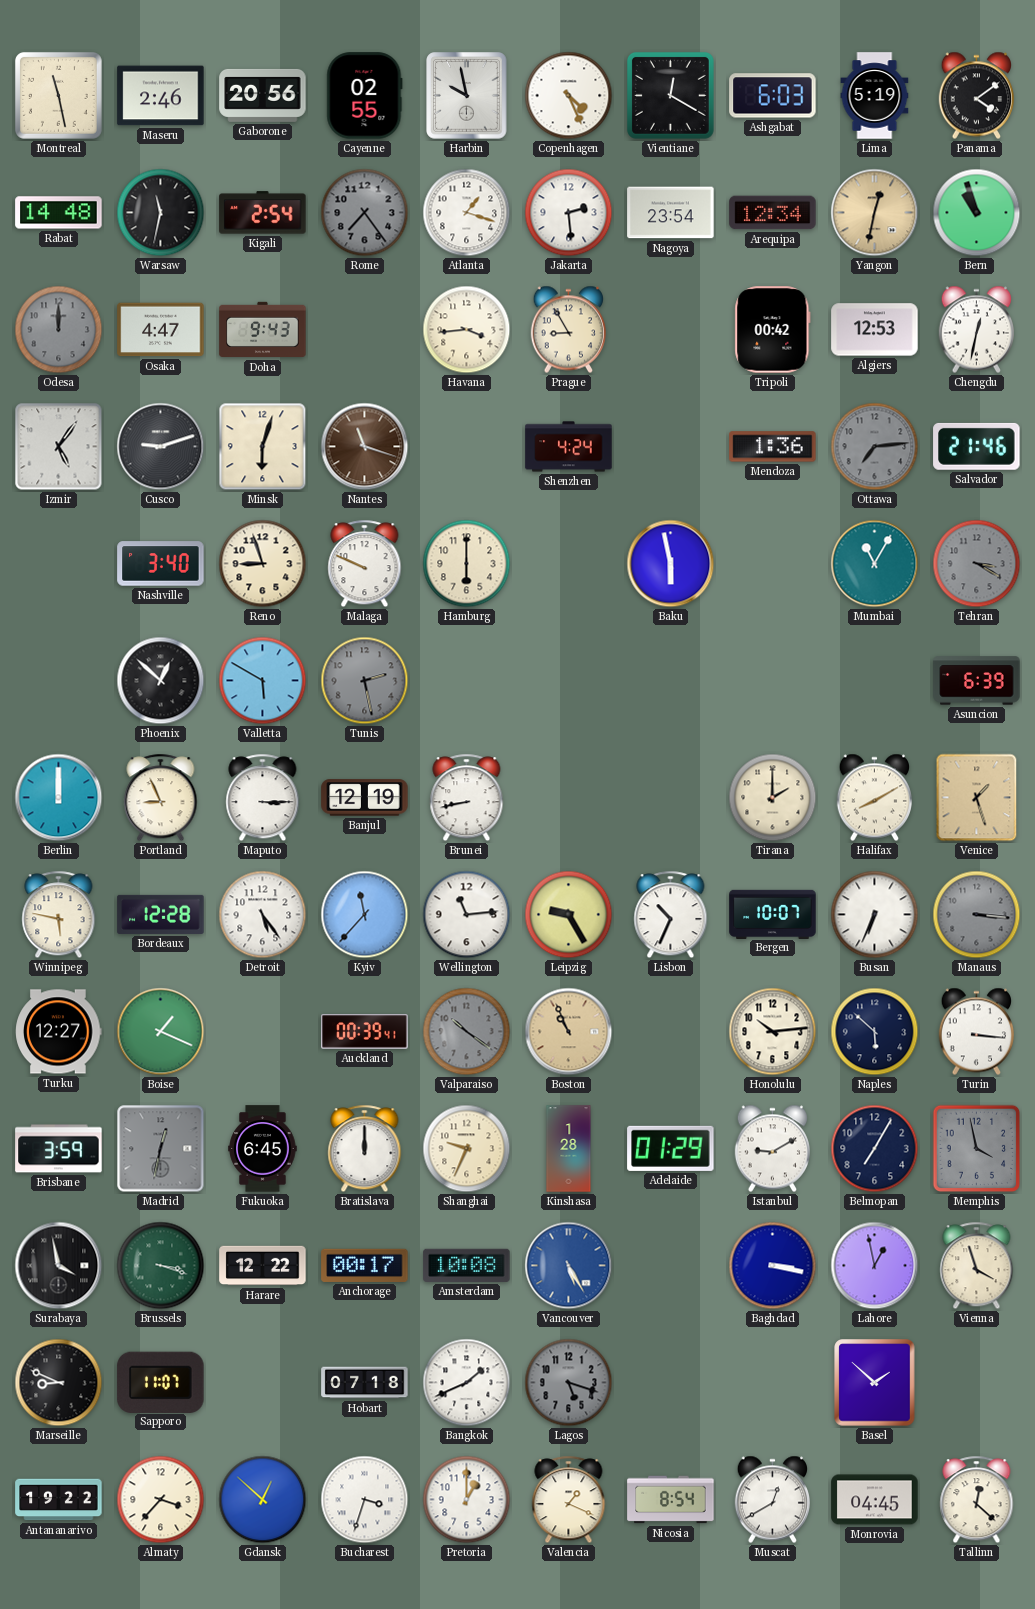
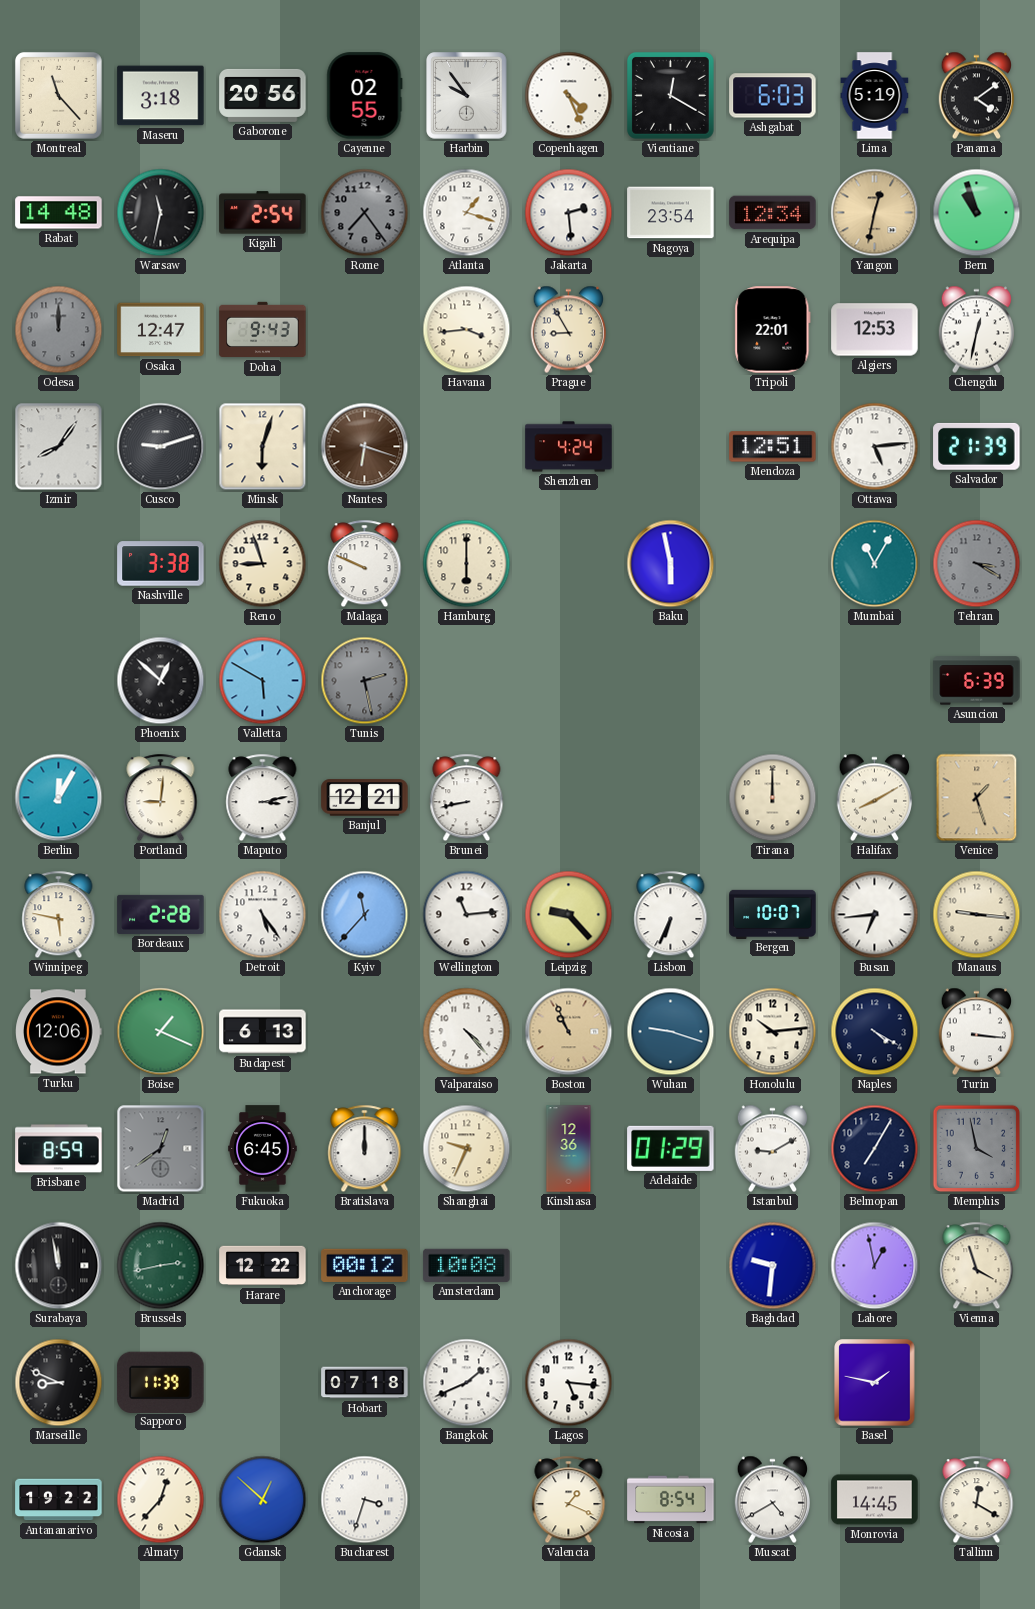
Montreal: 11:28 -> 11:23 (58, 95)
Maseru: 2:46 -> 3:18 (161, 96)
Harbin: 9:58 -> 9:54 (467, 96)
Osaka: 4:47 -> 12:47 (161, 330)
Tripoli: 00:42 -> 22:01 (773, 330)
Izmir: 5:06 -> 8:06 (59, 447)
Nantes: 11:18 -> 6:18 (365, 447)
Mendoza: 1:36 -> 12:51 (773, 447)
Ottawa: 7:14 -> 5:14 (875, 447)
Ottawa dial: grey -> white (875, 447)
Salvador: 21:46 -> 21:39 (977, 446)
Nashville: 3:40 -> 3:38 (161, 564)
Berlin: 12:00 -> 12:05 (59, 798)
Portland: 8:56 -> 9:01 (161, 798)
Maputo: 3:15 -> 3:13 (263, 798)
Banjul: 12:19 -> 12:21 (365, 798)
Tirana: 2:00 -> 12:00 (773, 798)
Bordeaux: 12:28 -> 2:28 (161, 914)
Leipzig: 9:25 -> 9:23 (569, 915)
Lisbon: 10:34 -> 6:34 (671, 915)
Busan: 6:34 -> 6:44 (875, 915)
Manaus: 3:16 -> 9:16 (977, 915)
Manaus dial: grey -> cream (977, 915)
Turku: 12:27 -> 12:06 (59, 1032)
Budapest: none -> 6:13 (263, 1032)
Auckland: 00:39 -> none (365, 1032)
Valparaiso: 10:21 -> 4:23 (467, 1032)
Valparaiso dial: grey -> white (467, 1032)
Wuhan: none -> 9:18 (671, 1032)
Naples: 5:52 -> 4:20 (875, 1032)
Brisbane: 3:59 -> 8:59 (59, 1149)
Madrid: 12:32 -> 12:39 (161, 1149)
Kinshasa: 1:28 -> 12:36 (569, 1149)
Surabaya: 3:58 -> 11:58 (59, 1266)
Brussels: 3:18 -> 2:43 (161, 1266)
Anchorage: 00:17 -> 00:12 (365, 1265)
Vancouver: 5:25 -> none (569, 1266)
Baghdad: 3:17 -> 9:31 (773, 1266)
Sapporo: 11:07 -> 11:39 (161, 1382)
Lagos: 5:18 -> 5:16 (569, 1383)
Lagos dial: grey -> white (569, 1383)
Basel: 1:52 -> 1:47 (875, 1383)
Almaty: 3:37 -> 12:37 (161, 1500)
Pretoria: 1:00 -> none (467, 1500)
Muscat: 12:40 -> 4:40 (772, 1500)
Monrovia: 04:45 -> 14:45 (875, 1500)
Tallinn: 12:22 -> 12:20 (977, 1500)
